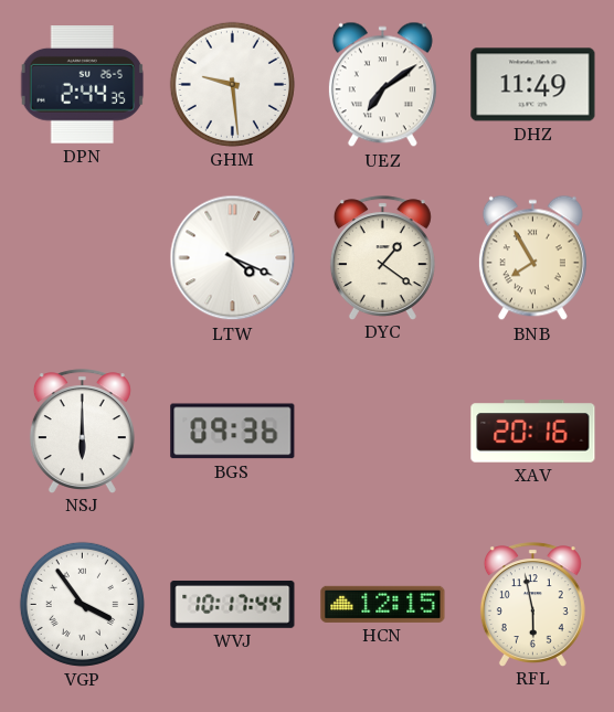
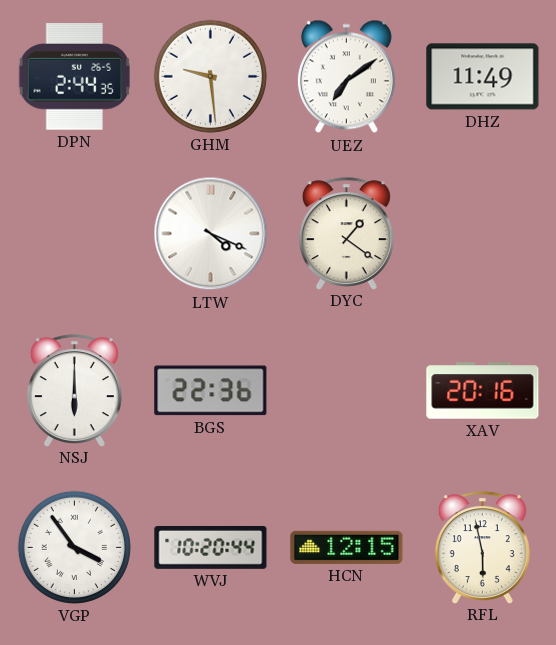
BNB: 7:55 -> none (532, 258)
BGS: 09:36 -> 22:36 (211, 391)
WVJ: 10:17 -> 10:20 (211, 547)
